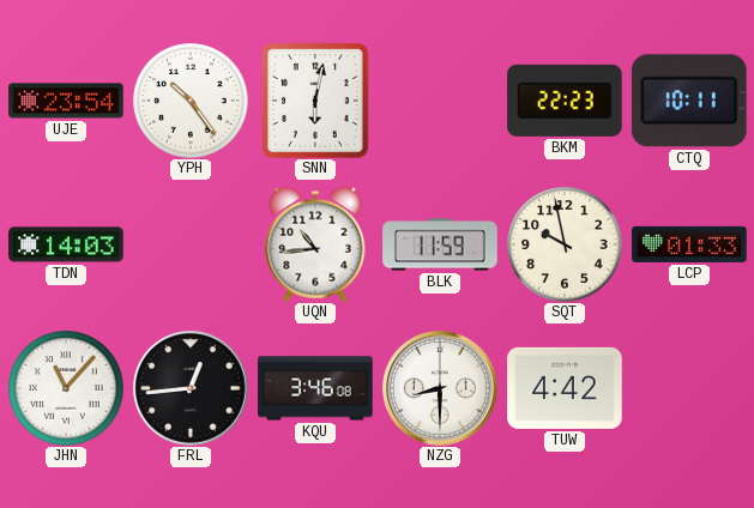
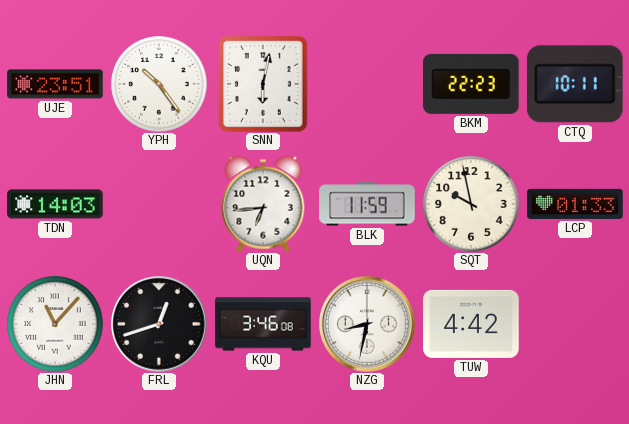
UJE: 23:54 -> 23:51 (55, 84)
UQN: 10:44 -> 6:44 (263, 204)
FRL: 12:44 -> 12:42 (160, 325)
NZG: 8:30 -> 8:32 (368, 325)
